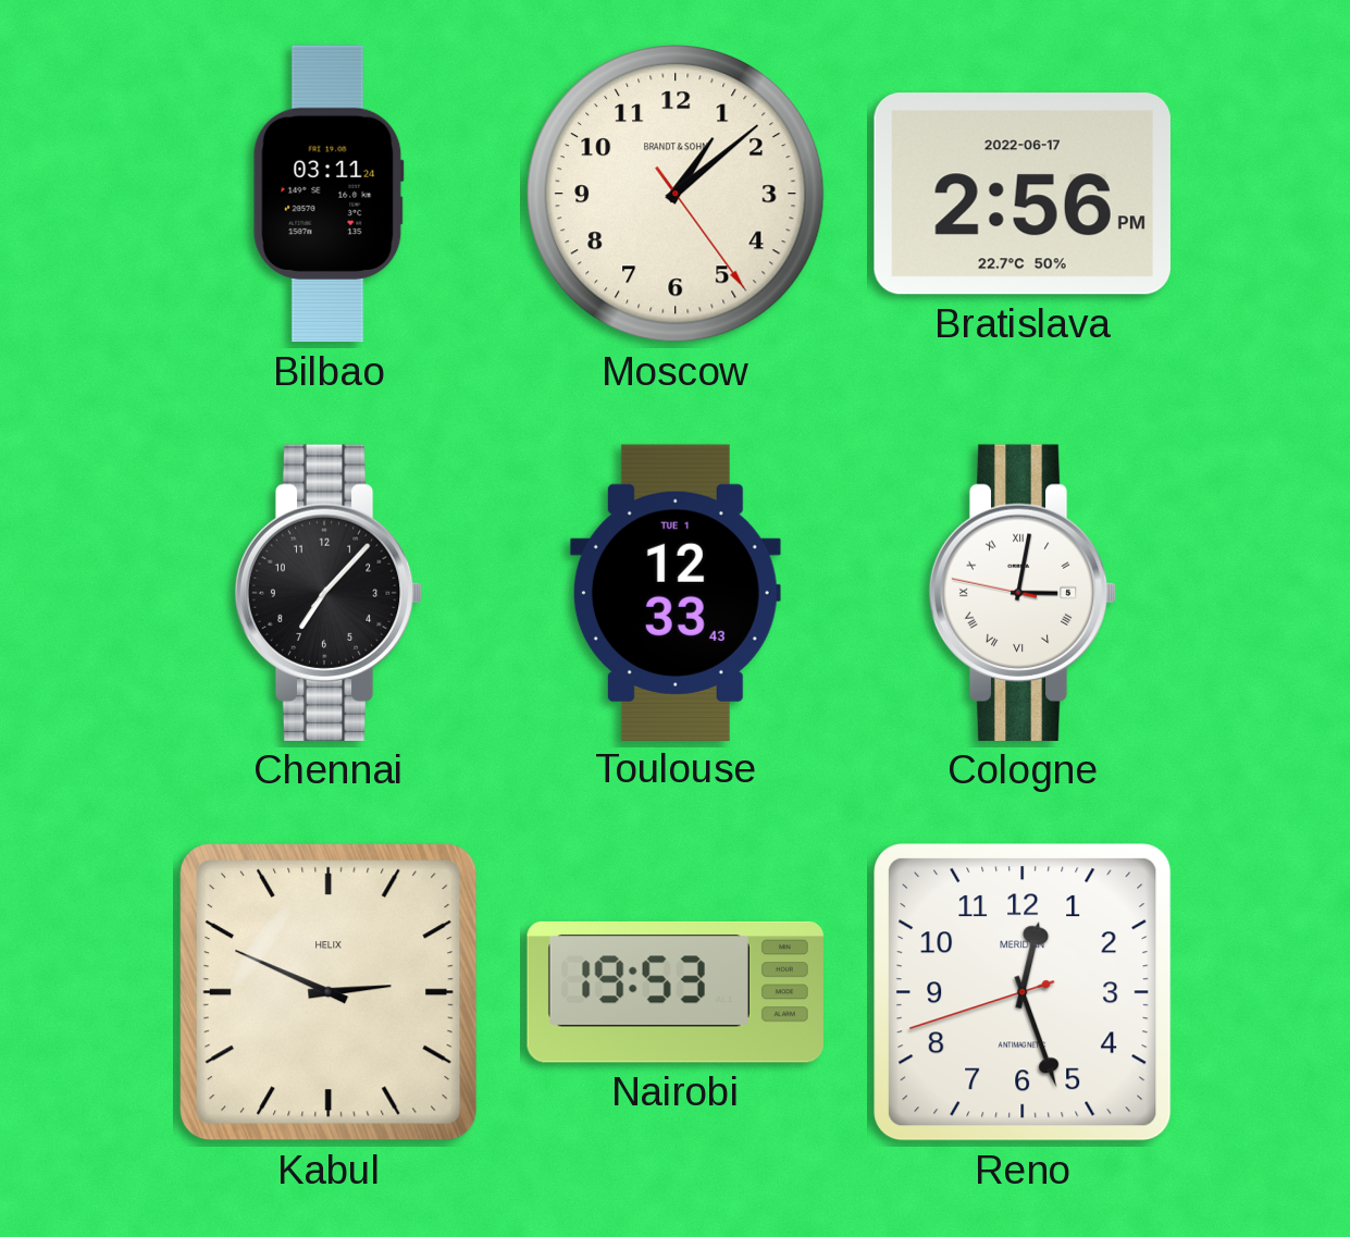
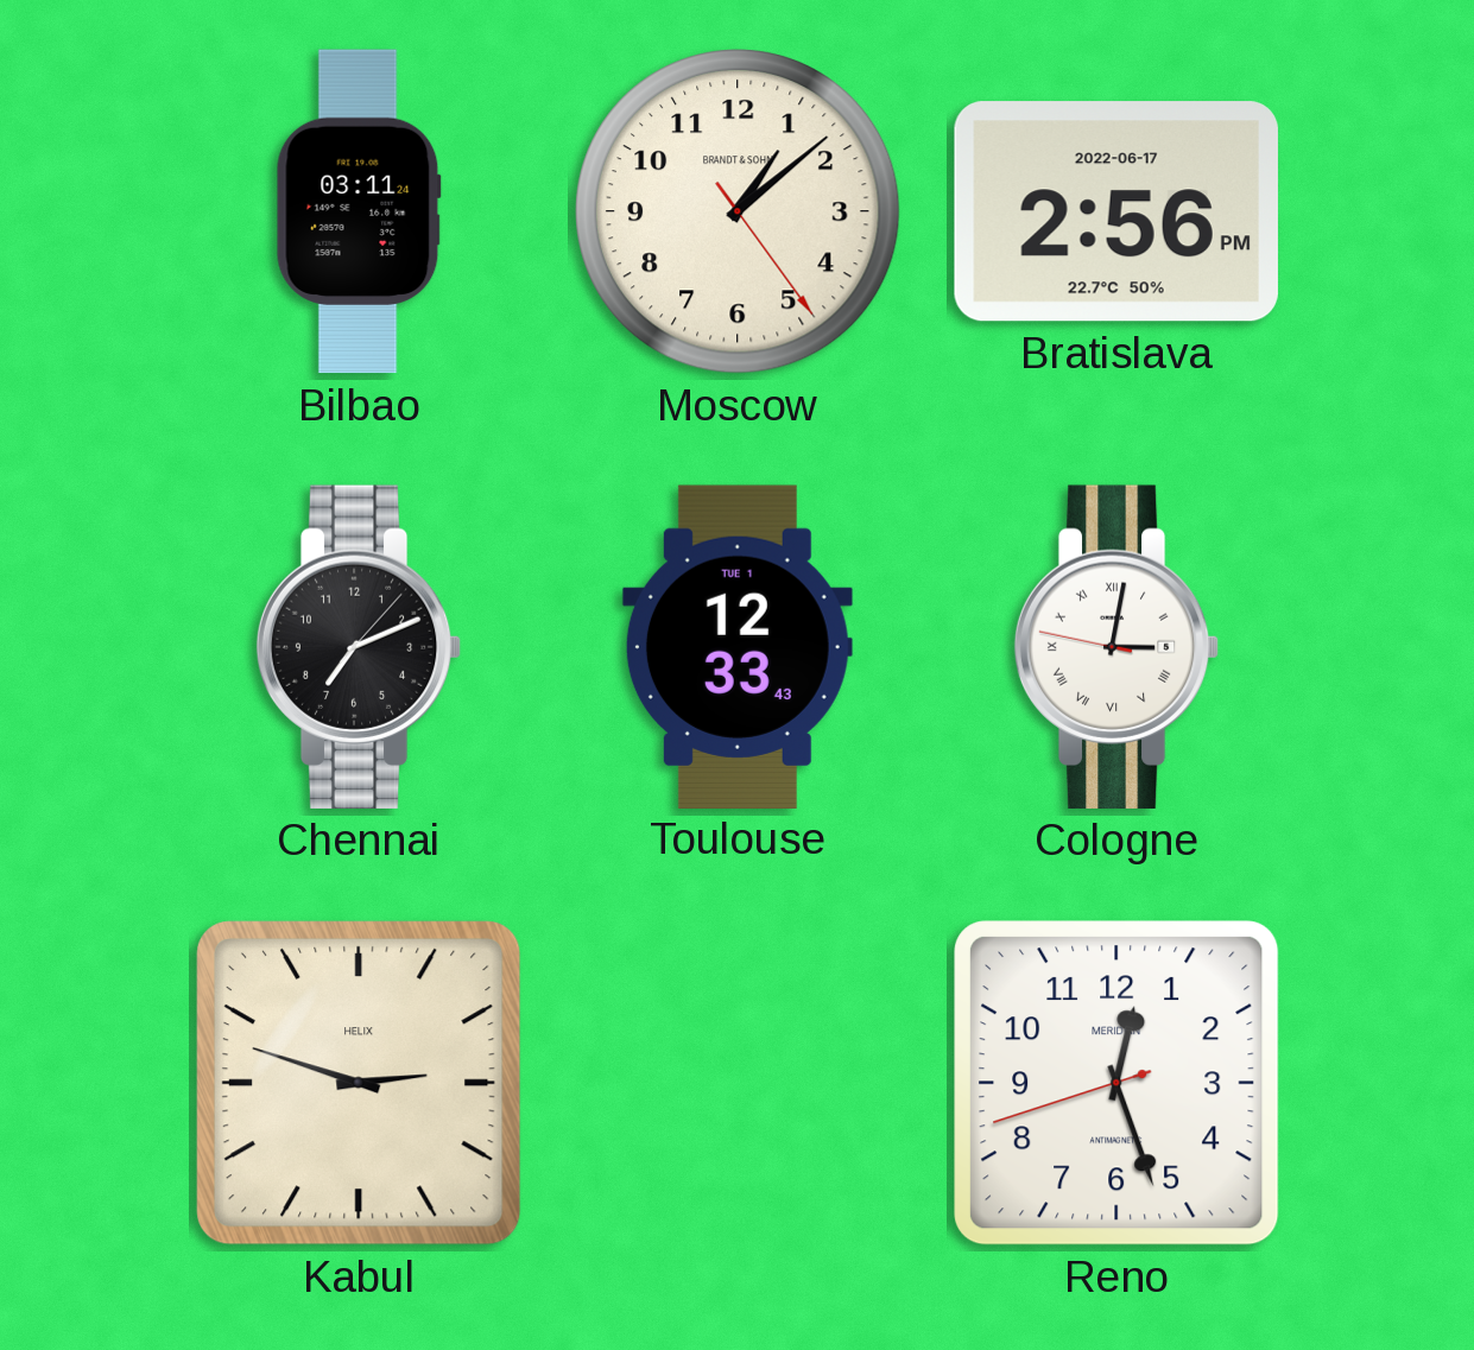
Chennai: 7:07 -> 7:11 (359, 647)
Kabul: 2:49 -> 2:48 (360, 1084)
Nairobi: 19:53 -> none (676, 992)
